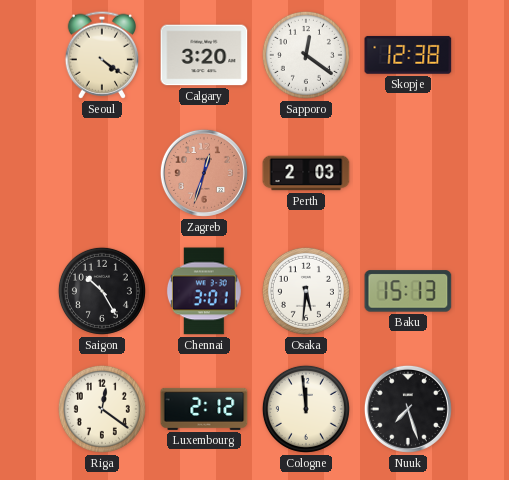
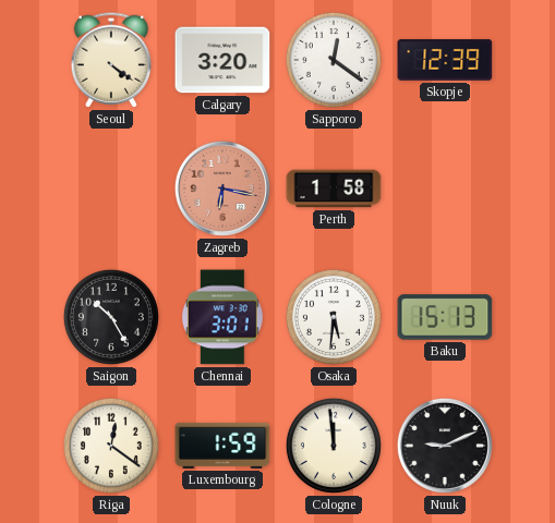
Skopje: 12:38 -> 12:39 (445, 60)
Zagreb: 12:33 -> 6:17 (222, 188)
Perth: 2:03 -> 1:58 (334, 188)
Luxembourg: 2:12 -> 1:59 (222, 446)
Nuuk: 7:27 -> 9:11 (445, 446)
